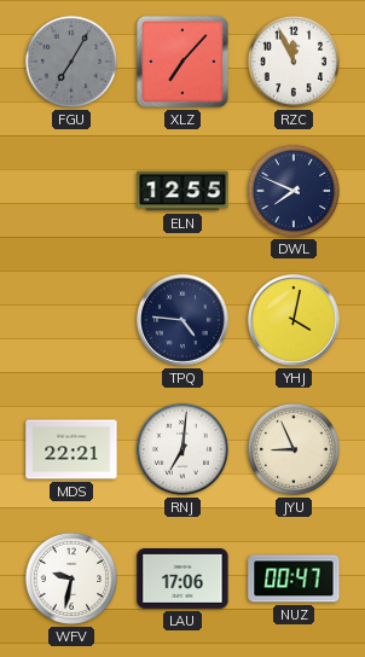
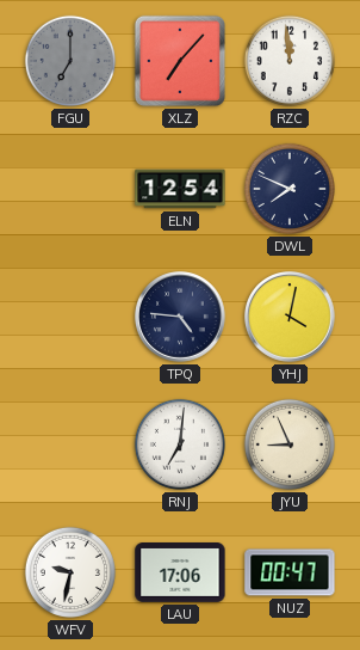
FGU: 7:05 -> 7:00 (70, 61)
RZC: 11:56 -> 11:59 (290, 61)
ELN: 12:55 -> 12:54 (180, 189)
MDS: 22:21 -> none (71, 449)
